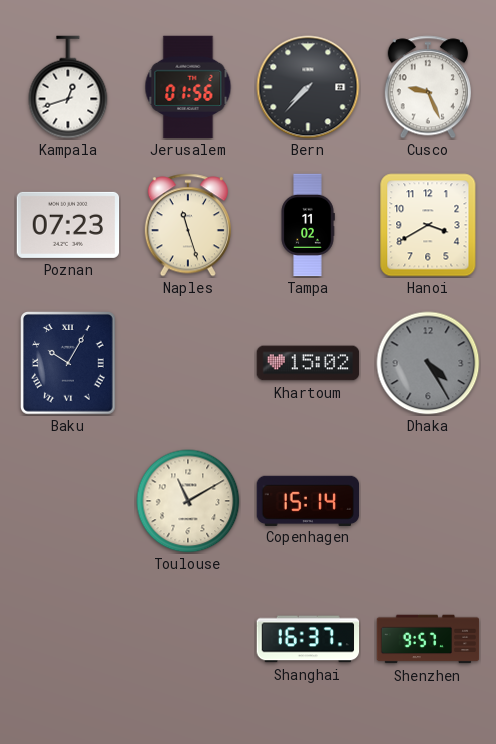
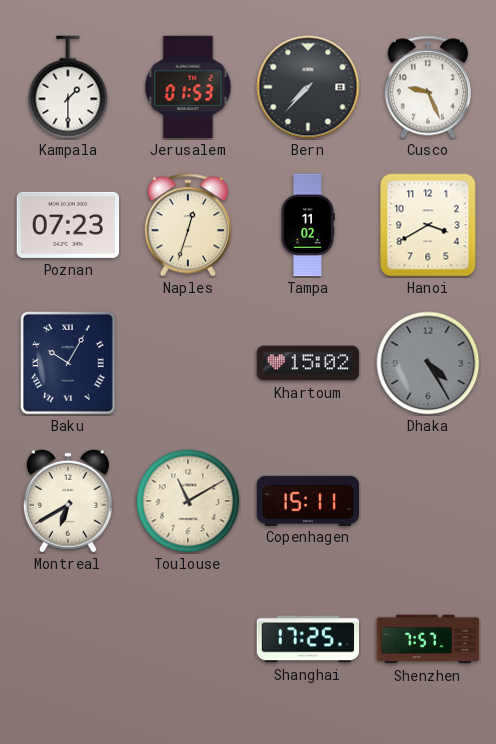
Kampala: 12:42 -> 1:30 (68, 87)
Jerusalem: 01:56 -> 01:53 (188, 87)
Naples: 11:27 -> 12:33 (188, 225)
Montreal: none -> 6:40 (68, 501)
Copenhagen: 15:14 -> 15:11 (308, 500)
Shanghai: 16:37 -> 17:25 (308, 639)
Shenzhen: 9:57 -> 7:57 (428, 639)
